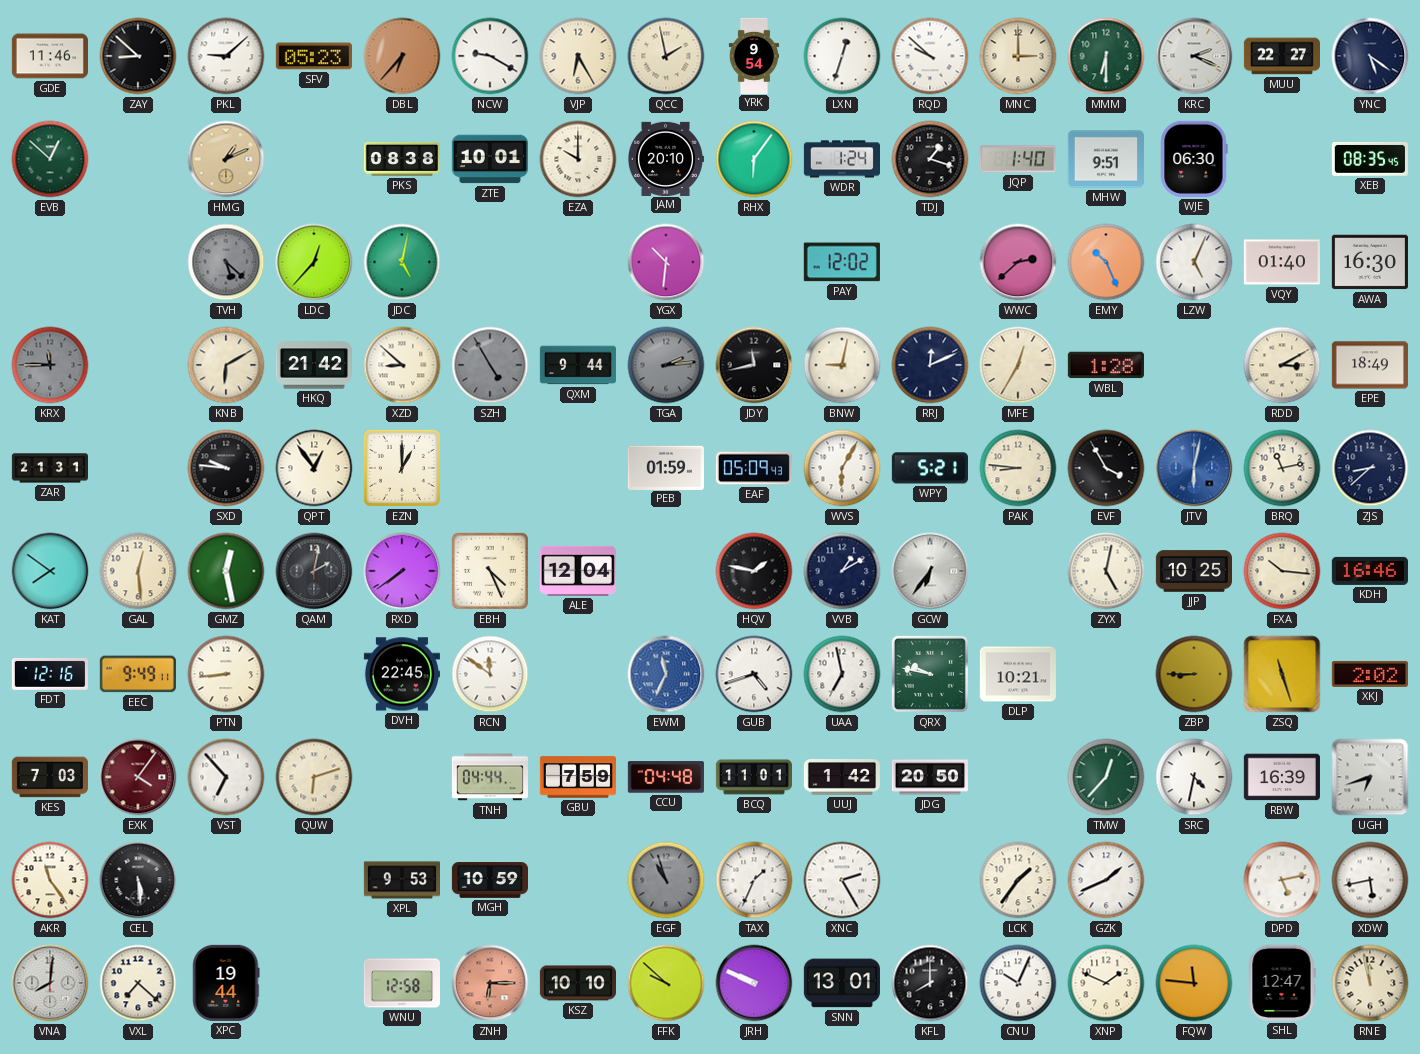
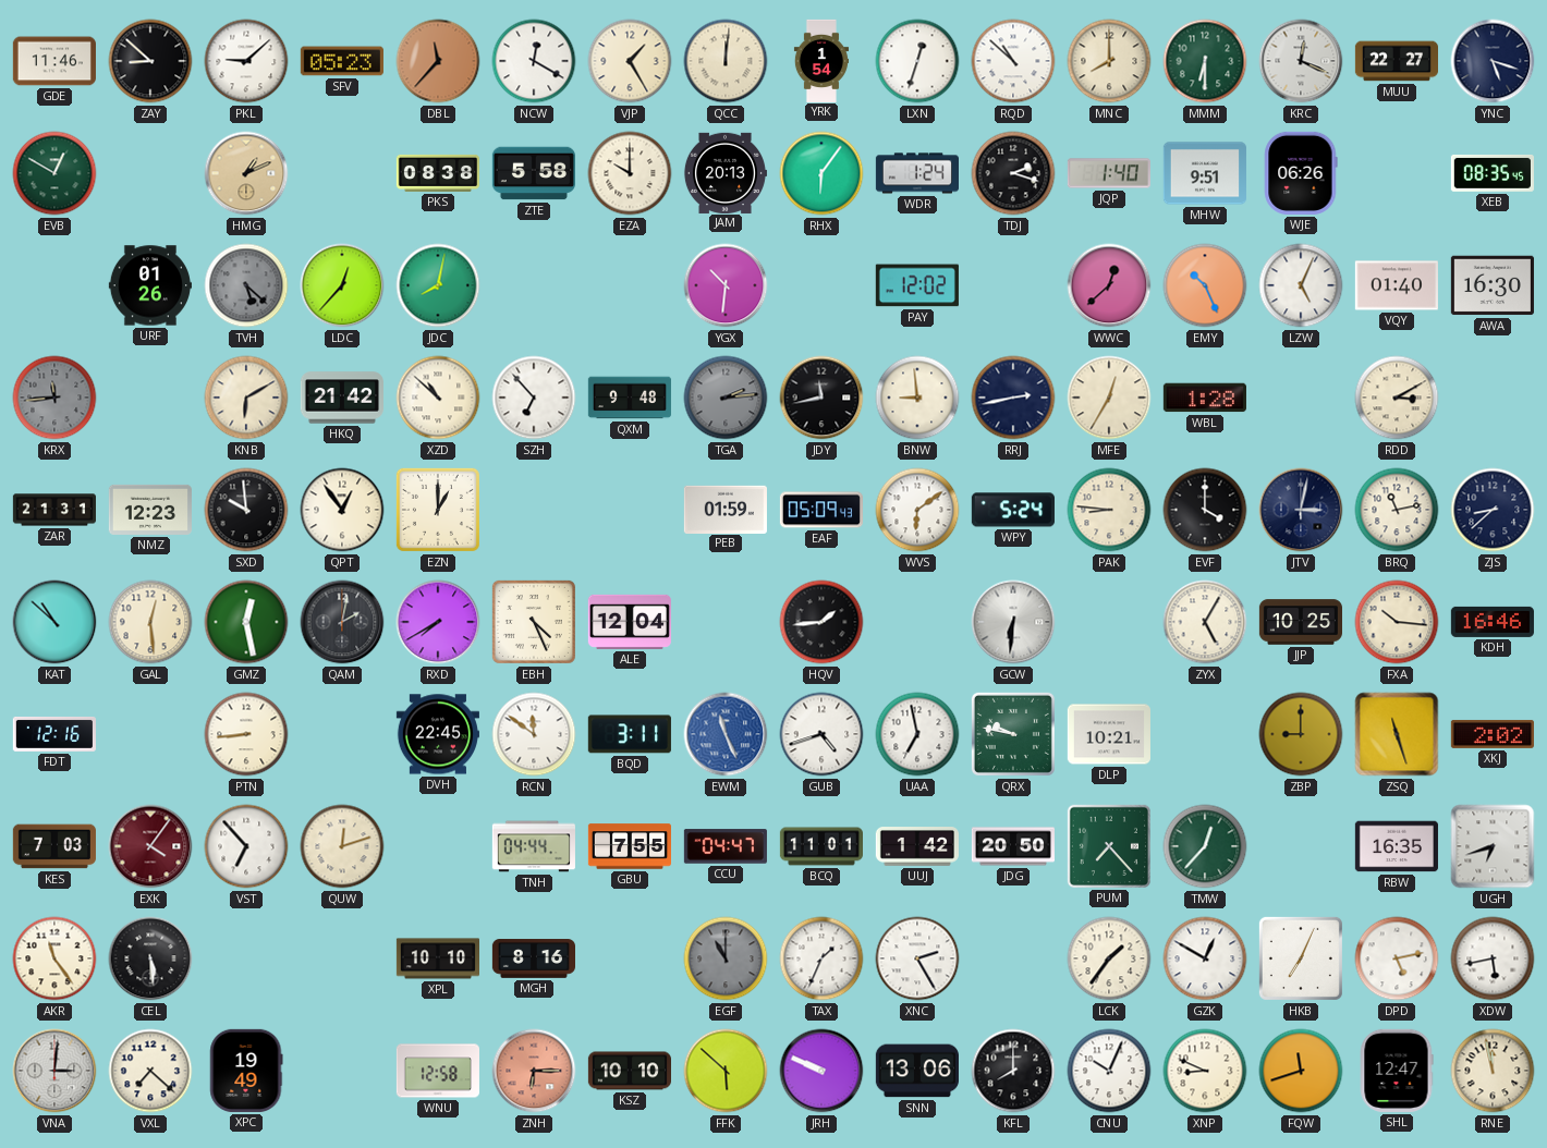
DBL: 6:37 -> 11:37 (438, 61)
NCW: 9:20 -> 12:20 (534, 61)
VJP: 6:25 -> 1:25 (630, 61)
QCC: 1:58 -> 12:01 (726, 61)
YRK: 9:54 -> 1:54 (820, 60)
RQD: 9:52 -> 10:52 (1013, 61)
MNC: 3:00 -> 8:00 (1109, 61)
KRC: 2:19 -> 12:19 (1301, 61)
YNC: 5:21 -> 5:18 (1493, 61)
EVB: 12:52 -> 12:50 (54, 173)
ZTE: 10:01 -> 5:58 (534, 173)
JAM: 20:10 -> 20:13 (724, 172)
TDJ: 1:18 -> 2:18 (1013, 173)
WJE: 06:30 -> 06:26 (1301, 173)
URF: none -> 01:26 (150, 285)
JDC: 5:02 -> 8:02 (438, 285)
WWC: 2:38 -> 12:38 (1109, 285)
KRX: 11:45 -> 11:44 (54, 398)
XZD: 8:52 -> 10:52 (438, 398)
SZH: 4:55 -> 6:53 (534, 398)
SZH dial: grey -> white (534, 398)
QXM: 9:44 -> 9:48 (630, 398)
BNW: 9:02 -> 8:59 (917, 398)
RRJ: 12:11 -> 2:43 (1013, 398)
EPE: 18:49 -> none (1370, 365)
NMZ: none -> 12:23 (150, 510)
SXD: 9:46 -> 9:59 (246, 510)
WVS: 6:05 -> 6:09 (917, 510)
WPY: 5:21 -> 5:24 (1013, 510)
EVF: 3:55 -> 4:00 (1205, 510)
JTV: 6:02 -> 3:02 (1301, 510)
JTV dial: blue -> navy (1301, 510)
KAT: 7:51 -> 10:52 (54, 622)
RXD: 7:39 -> 7:40 (438, 622)
HQV: 1:47 -> 1:44 (821, 622)
VVB: 1:10 -> none (842, 571)
GCW: 6:36 -> 6:31 (1013, 622)
ZYX: 5:02 -> 5:05 (1205, 622)
EEC: 9:49 -> none (138, 674)
BQD: none -> 3:11 (630, 734)
EWM: 11:34 -> 11:26 (726, 734)
ZBP: 8:45 -> 9:00 (1301, 734)
QUW: 6:12 -> 12:12 (342, 846)
GBU: 7:59 -> 7:55 (629, 846)
CCU: 04:48 -> 04:47 (726, 846)
PUM: none -> 7:23 (1109, 846)
SRC: 4:32 -> none (1194, 777)
RBW: 16:39 -> 16:35 (1397, 846)
XPL: 9:53 -> 10:10 (437, 958)
MGH: 10:59 -> 8:16 (533, 958)
EGF: 10:57 -> 11:00 (726, 958)
GZK: 1:41 -> 12:50 (1205, 958)
HKB: none -> 7:04 (1301, 958)
VNA: 8:01 -> 3:01 (54, 1071)
XPC: 19:44 -> 19:49 (246, 1071)
FFK: 9:52 -> 5:52 (726, 1071)
SNN: 13:01 -> 13:06 (917, 1071)
XNP: 1:49 -> 8:49 (1205, 1071)
FQW: 11:46 -> 11:42 (1301, 1071)
